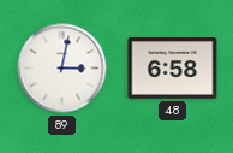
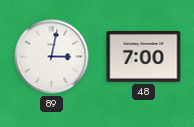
48: 6:58 -> 7:00 (144, 56)
